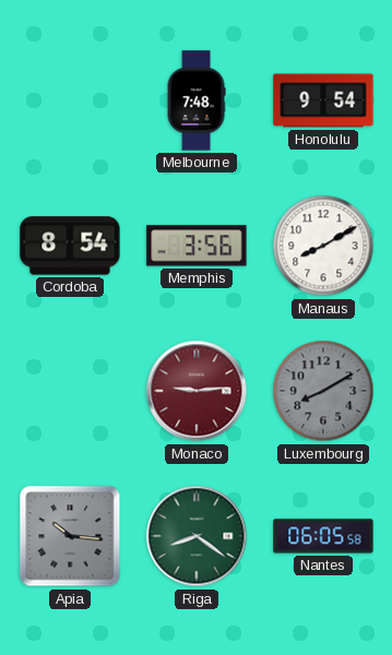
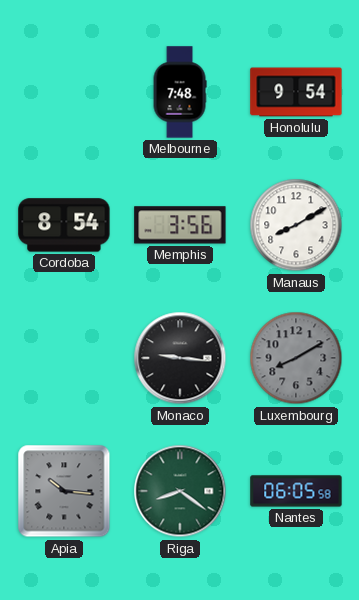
Monaco: 9:14 -> 9:16 (180, 358)
Monaco dial: burgundy -> black (180, 358)
